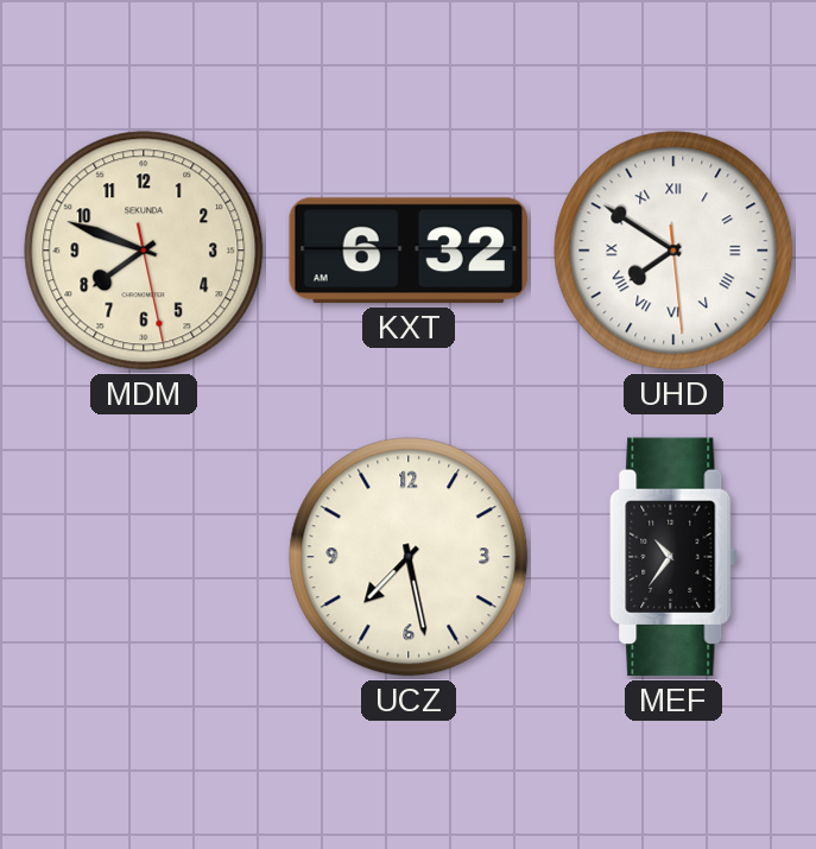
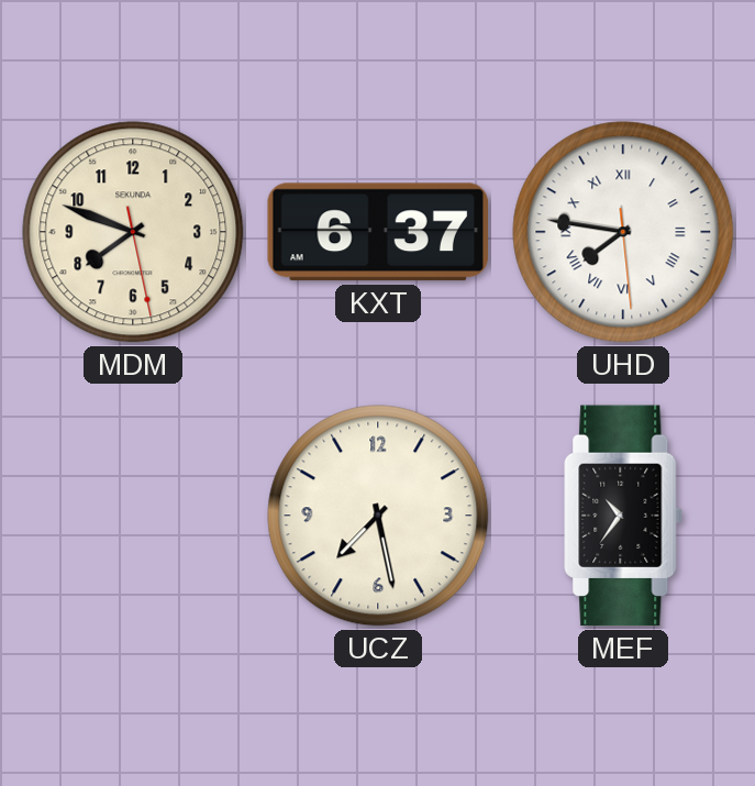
KXT: 6:32 -> 6:37 (378, 232)
UHD: 7:50 -> 7:46 (623, 232)
